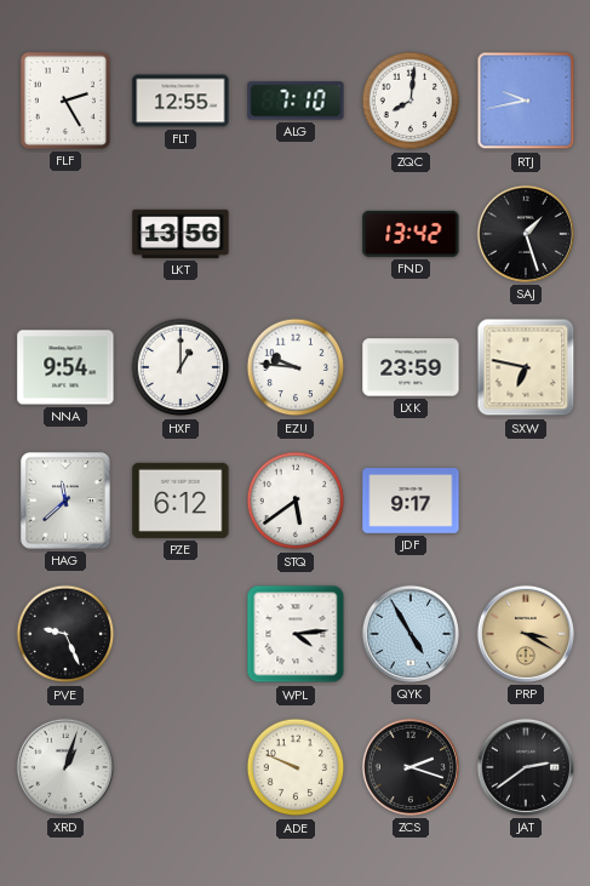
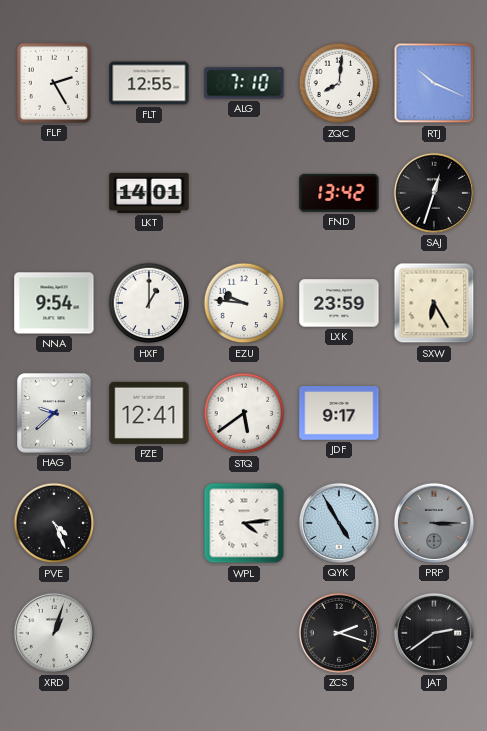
RTJ: 9:43 -> 10:19 (434, 83)
LKT: 13:56 -> 14:01 (149, 193)
SAJ: 1:27 -> 12:33 (434, 193)
SXW: 6:47 -> 6:25 (434, 303)
HAG: 11:38 -> 9:38 (54, 413)
PZE: 6:12 -> 12:41 (149, 413)
PVE: 9:26 -> 4:26 (54, 523)
PRP: 3:20 -> 3:15 (434, 523)
PRP dial: champagne -> grey (434, 523)
ADE: 9:49 -> none (296, 767)
